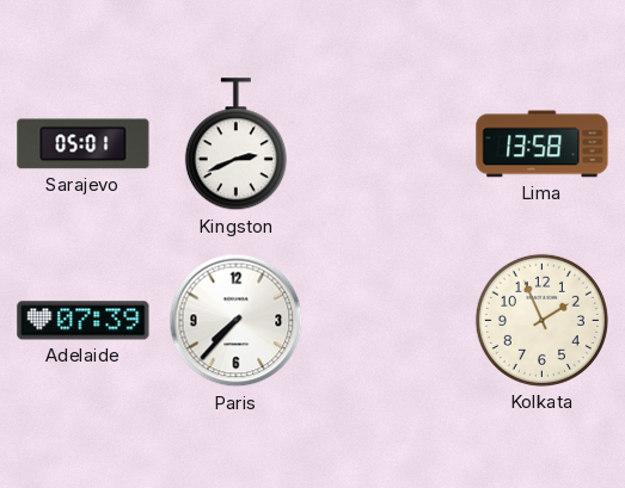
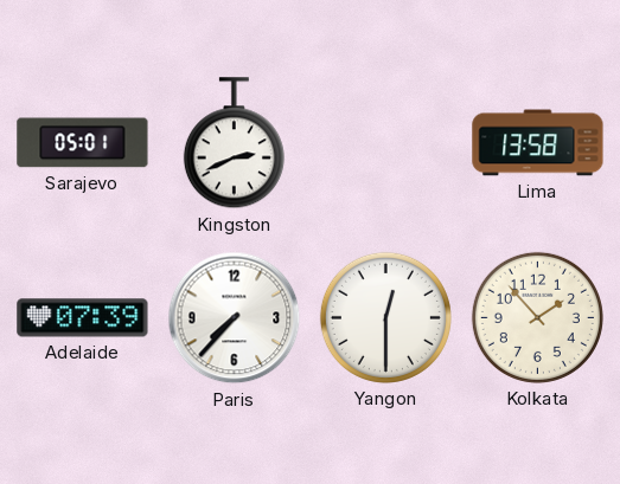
Yangon: none -> 12:30 (385, 317)
Kolkata: 1:56 -> 1:53 (537, 317)
